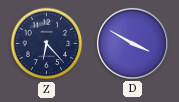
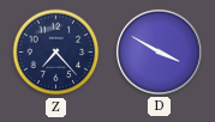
Z: 6:23 -> 7:23 (56, 53)
